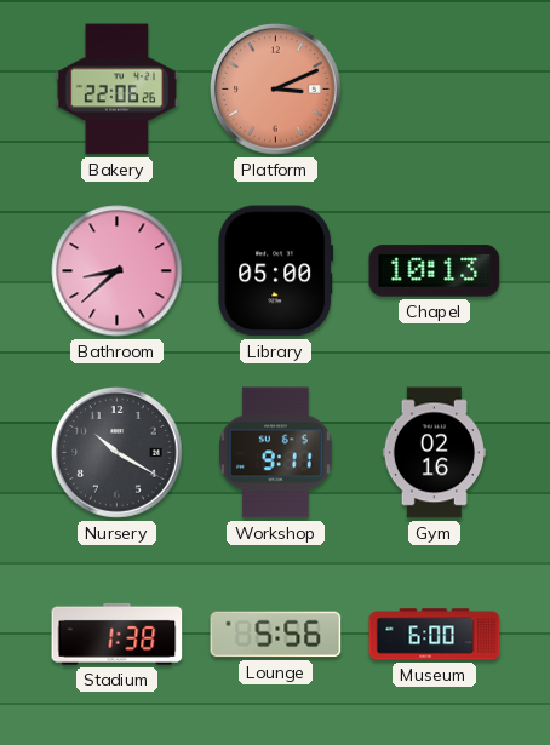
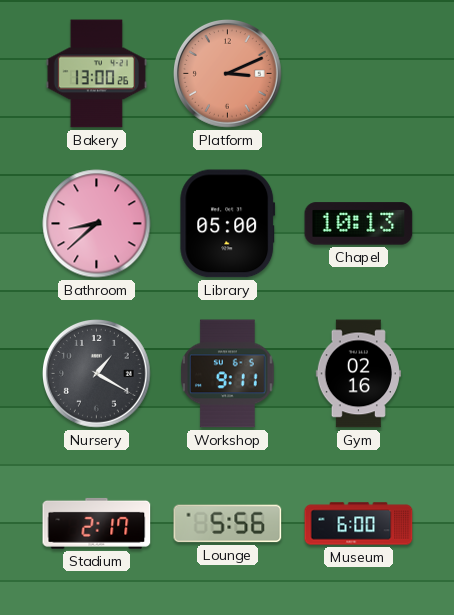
Bakery: 22:06 -> 13:00 (96, 74)
Nursery: 10:20 -> 1:20 (97, 374)
Stadium: 1:38 -> 2:17 (97, 523)
